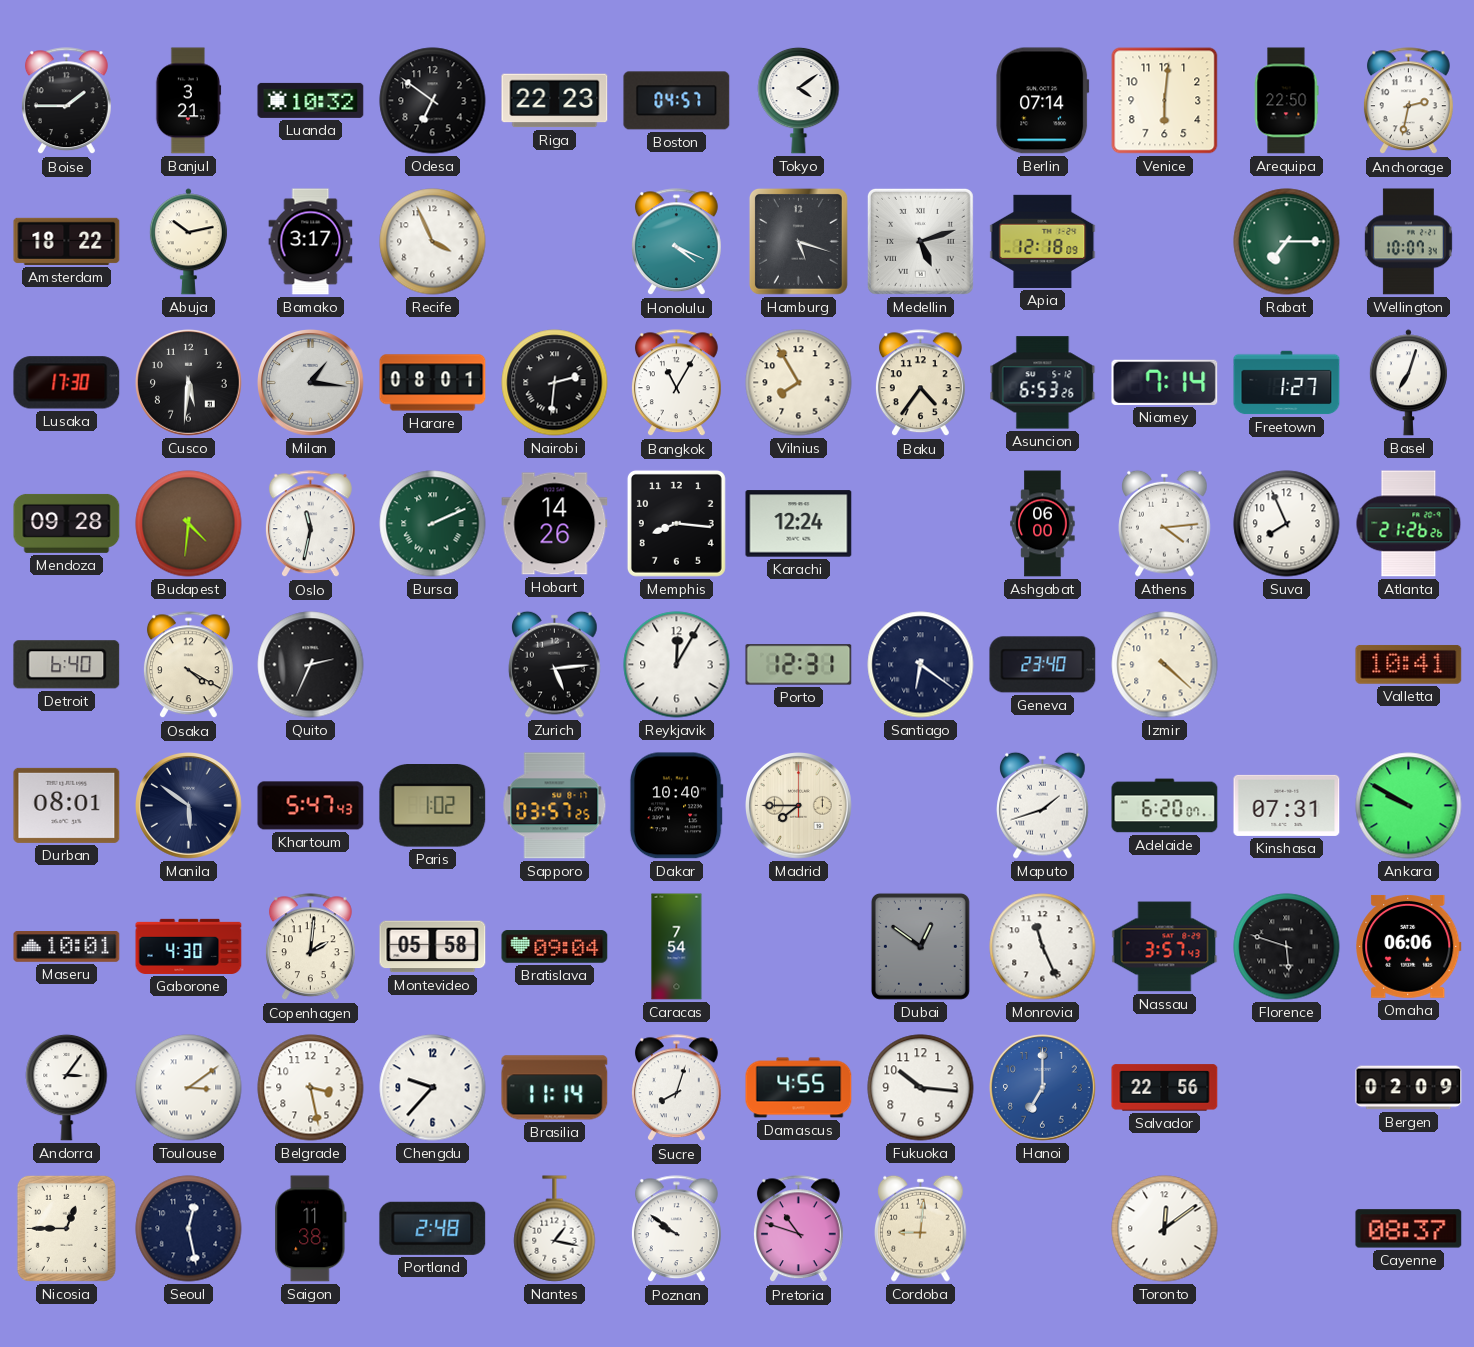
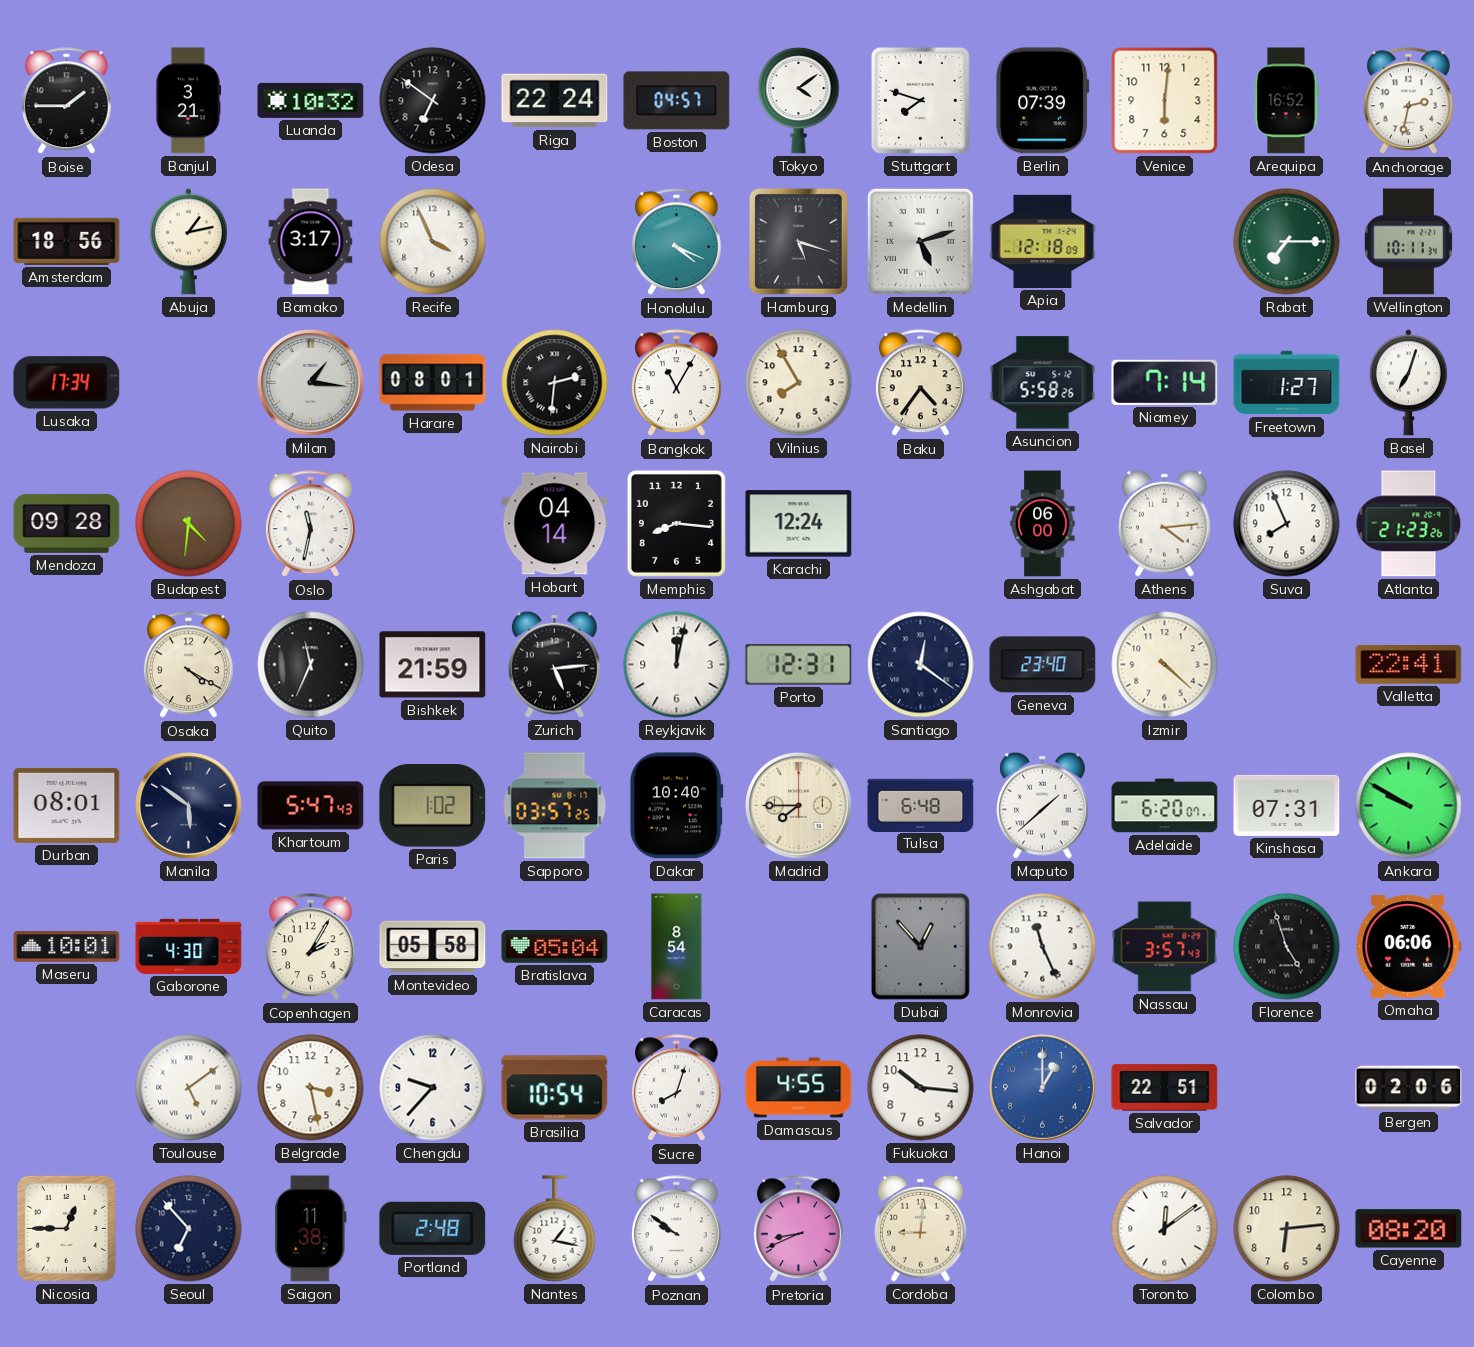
Riga: 22:23 -> 22:24 (555, 101)
Stuttgart: none -> 7:48 (920, 100)
Berlin: 07:14 -> 07:39 (1043, 101)
Arequipa: 22:50 -> 16:52 (1286, 101)
Amsterdam: 18:22 -> 18:56 (67, 241)
Abuja: 10:13 -> 1:13 (188, 242)
Wellington: 10:07 -> 10:11 (1408, 242)
Lusaka: 17:30 -> 17:34 (67, 383)
Cusco: 5:31 -> none (189, 383)
Asuncion: 6:53 -> 5:58 (1043, 383)
Bursa: 2:11 -> none (433, 524)
Hobart: 14:26 -> 04:14 (555, 524)
Atlanta: 21:26 -> 21:23 (1409, 524)
Detroit: 6:40 -> none (67, 665)
Quito: 2:34 -> 11:34 (311, 665)
Bishkek: none -> 21:59 (433, 665)
Reykjavik: 12:05 -> 12:02 (677, 665)
Santiago: 6:21 -> 12:21 (921, 665)
Valletta: 10:41 -> 22:41 (1409, 664)
Tulsa: none -> 6:48 (921, 805)
Maputo: 1:42 -> 1:38 (1043, 805)
Copenhagen: 2:01 -> 2:05 (310, 947)
Bratislava: 09:04 -> 05:04 (555, 947)
Caracas: 7:54 -> 8:54 (677, 947)
Dubai: 12:51 -> 12:53 (920, 946)
Florence: 5:48 -> 4:57 (1287, 947)
Andorra: 3:06 -> none (67, 1087)
Toulouse: 3:09 -> 5:09 (189, 1088)
Brasilia: 11:14 -> 10:54 (555, 1088)
Hanoi: 7:00 -> 1:00 (1043, 1088)
Salvador: 22:56 -> 22:51 (1165, 1088)
Bergen: 02:09 -> 02:06 (1409, 1088)
Seoul: 12:28 -> 6:53 (189, 1229)
Pretoria: 10:48 -> 8:41 (798, 1229)
Colombo: none -> 6:14 (1287, 1229)
Cayenne: 08:37 -> 08:20 (1409, 1229)
